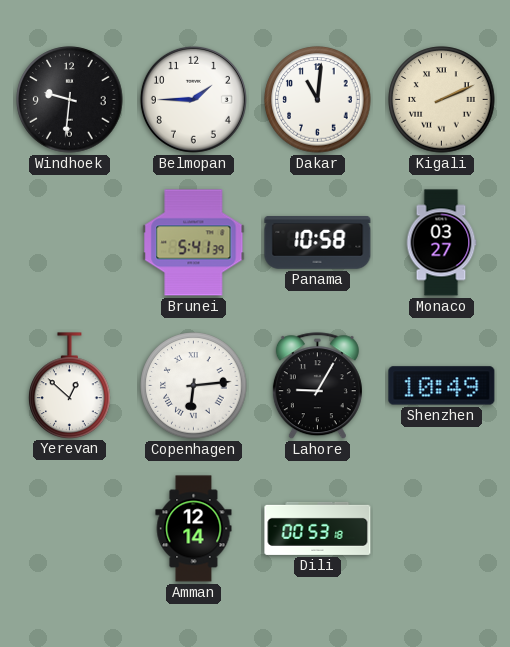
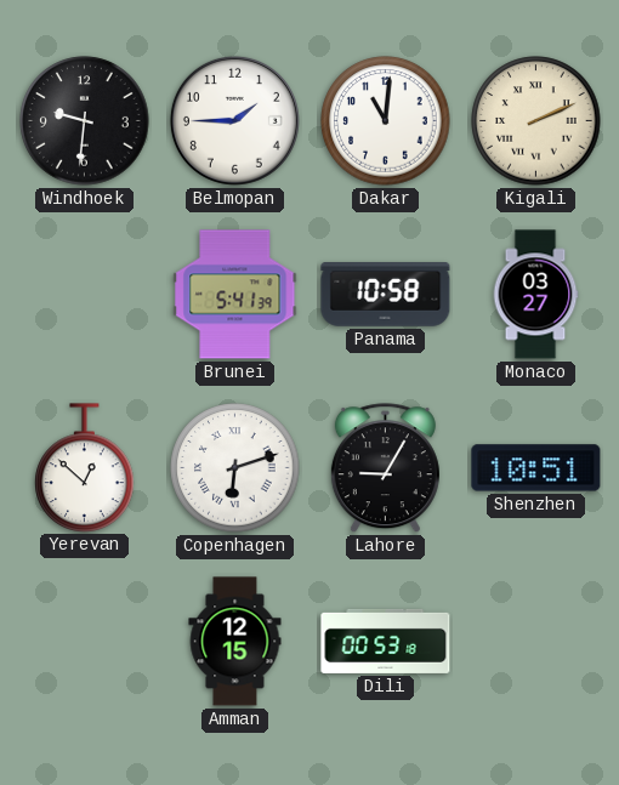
Copenhagen: 6:14 -> 6:12 (235, 468)
Shenzhen: 10:49 -> 10:51 (536, 468)
Amman: 12:14 -> 12:15 (235, 642)
